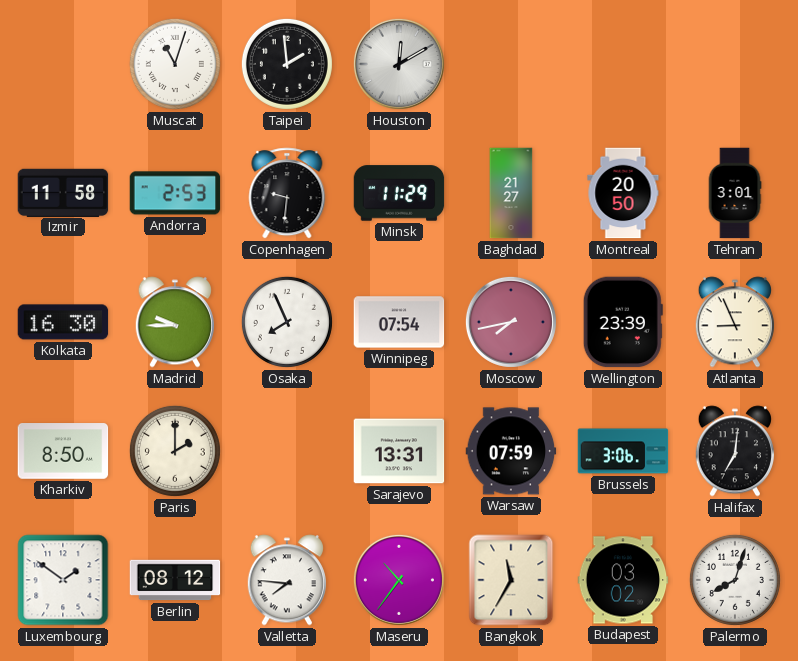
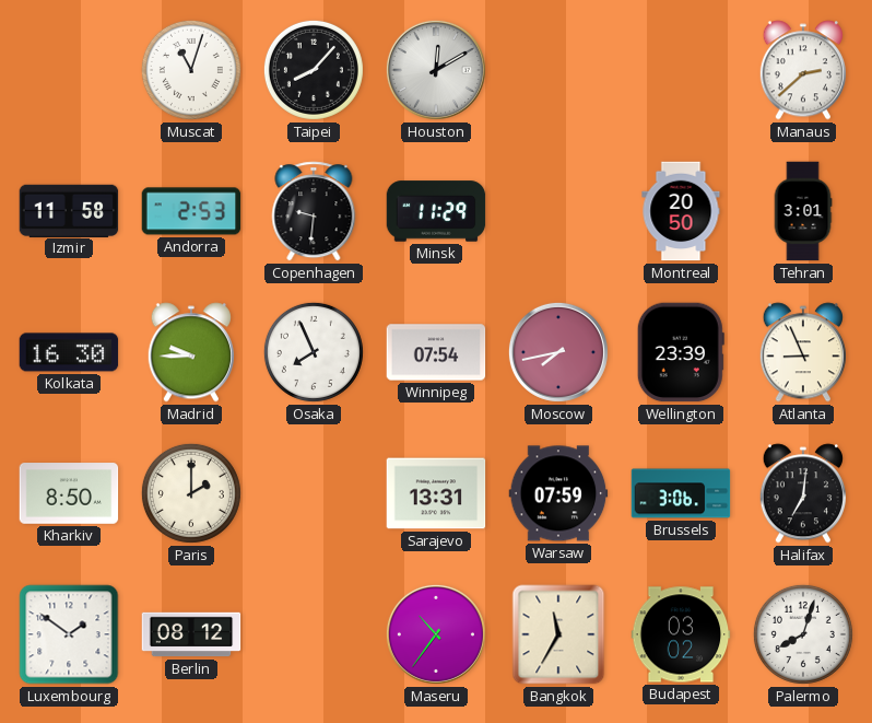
Taipei: 1:59 -> 8:07 (314, 70)
Manaus: none -> 2:38 (802, 70)
Baghdad: 21:27 -> none (511, 193)
Valletta: 7:46 -> none (286, 580)
